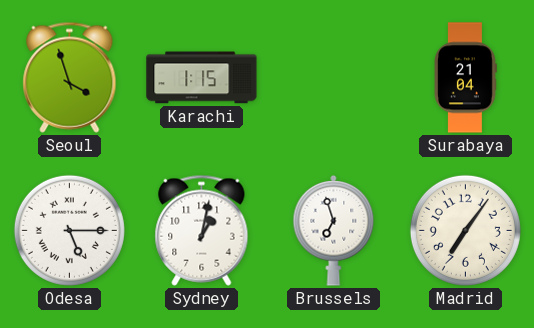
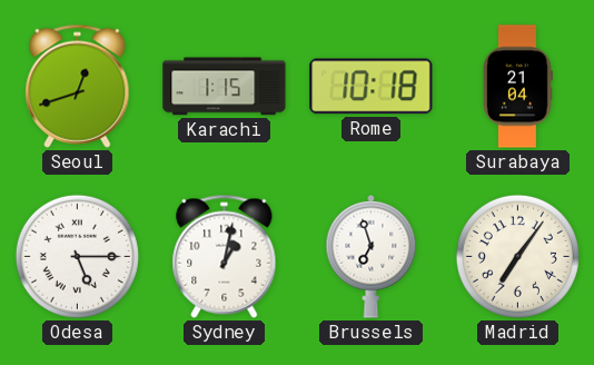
Seoul: 3:57 -> 12:42 (78, 86)
Rome: none -> 10:18 (372, 87)
